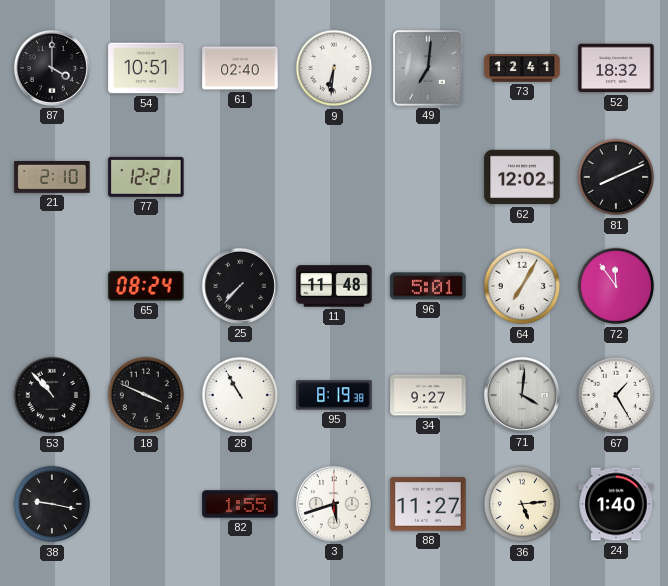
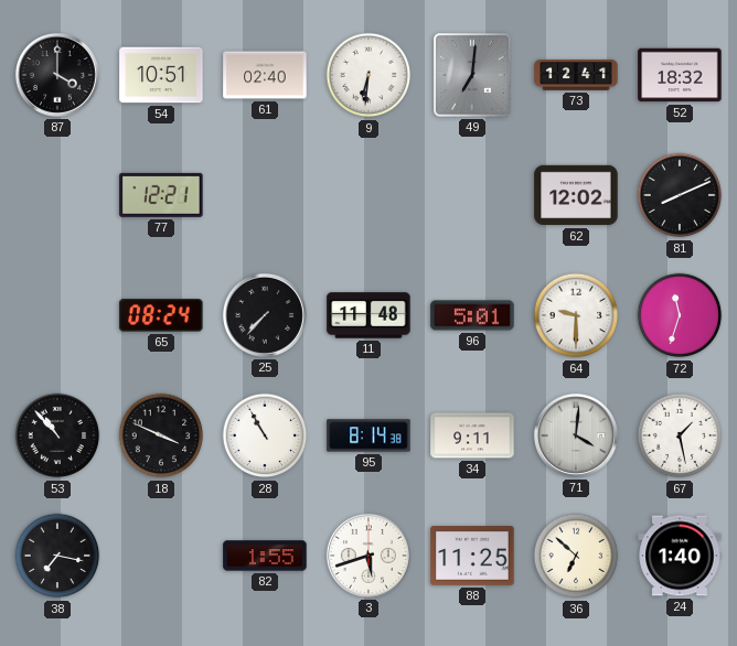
21: 2:10 -> none (52, 178)
64: 7:05 -> 9:30 (576, 315)
72: 11:54 -> 11:33 (680, 315)
95: 8:19 -> 8:14 (368, 435)
34: 9:27 -> 9:11 (472, 435)
67: 1:25 -> 1:28 (680, 435)
38: 9:17 -> 7:17 (57, 556)
88: 11:27 -> 11:25 (472, 556)
36: 5:14 -> 6:52 (576, 556)
